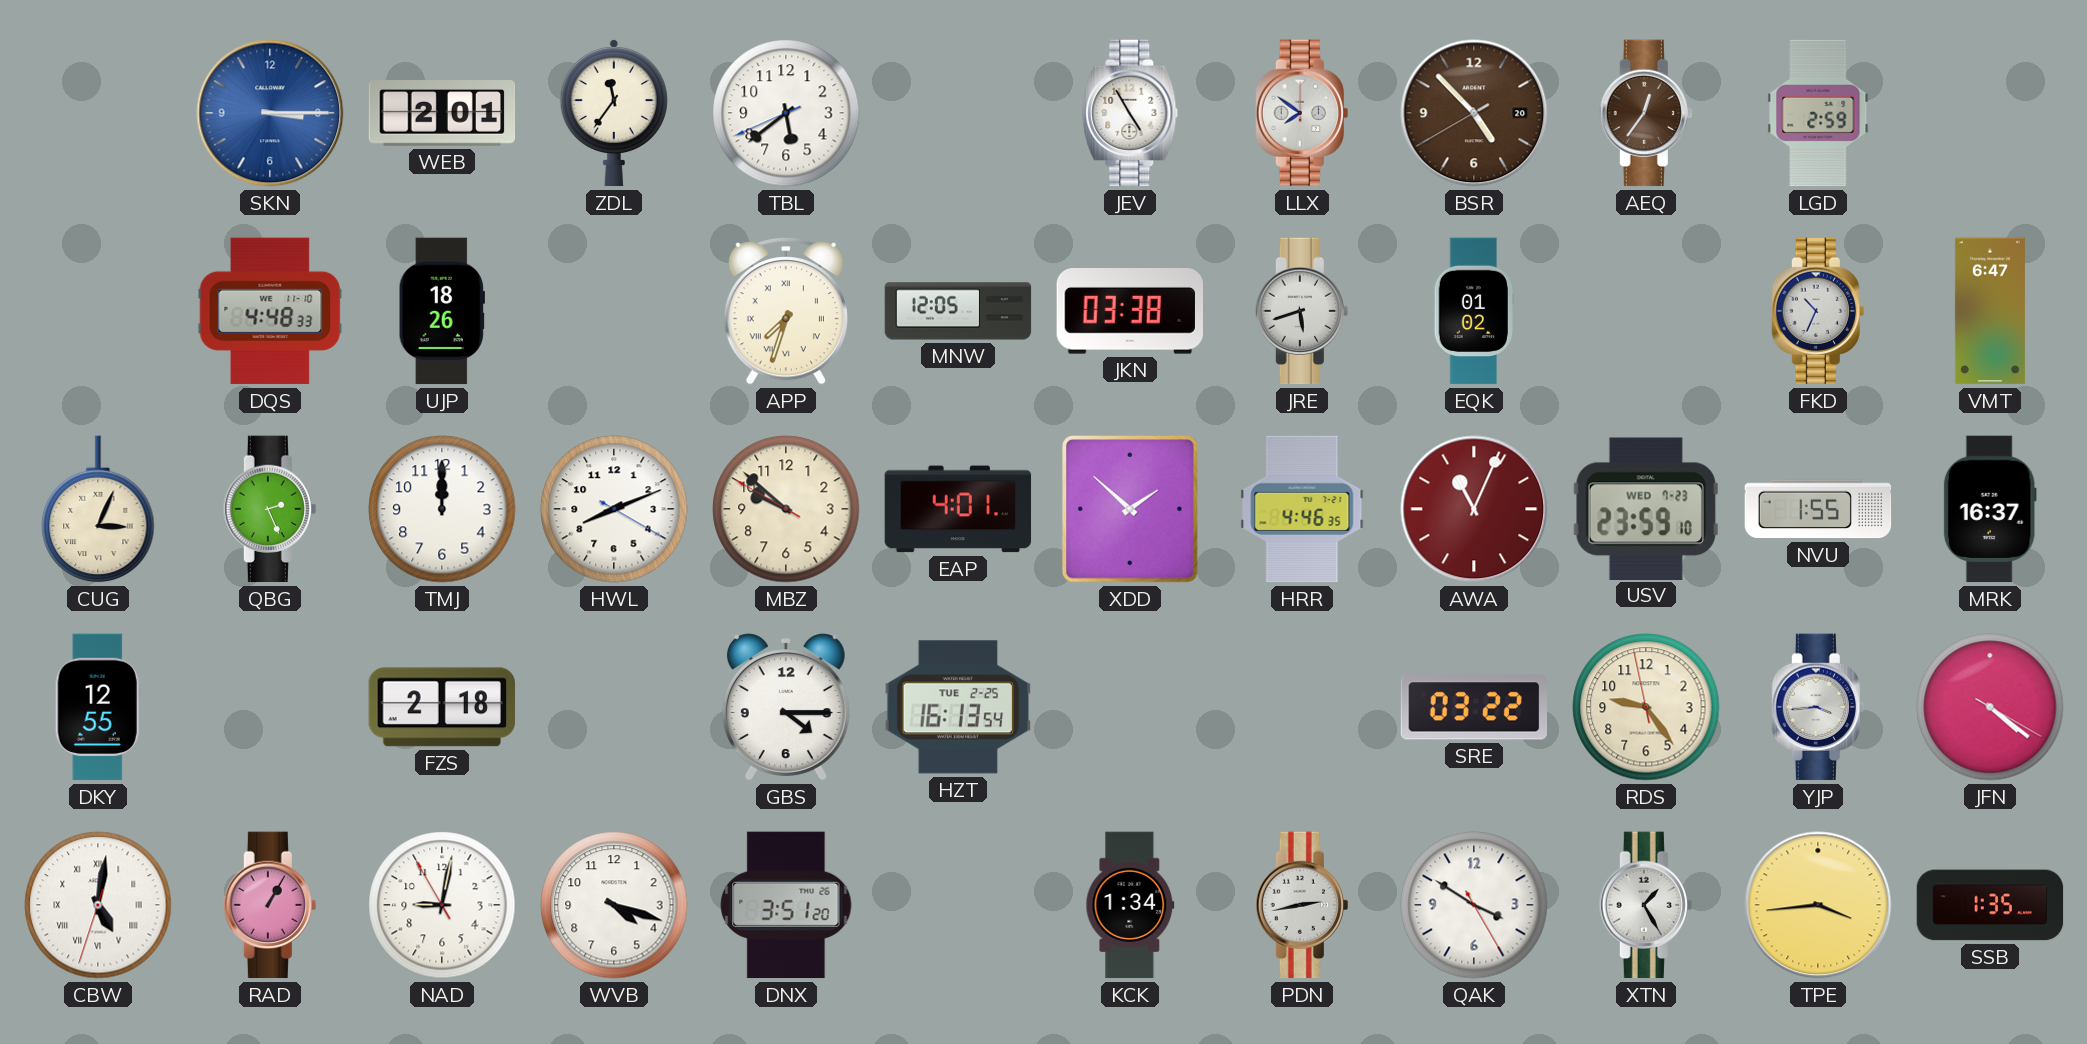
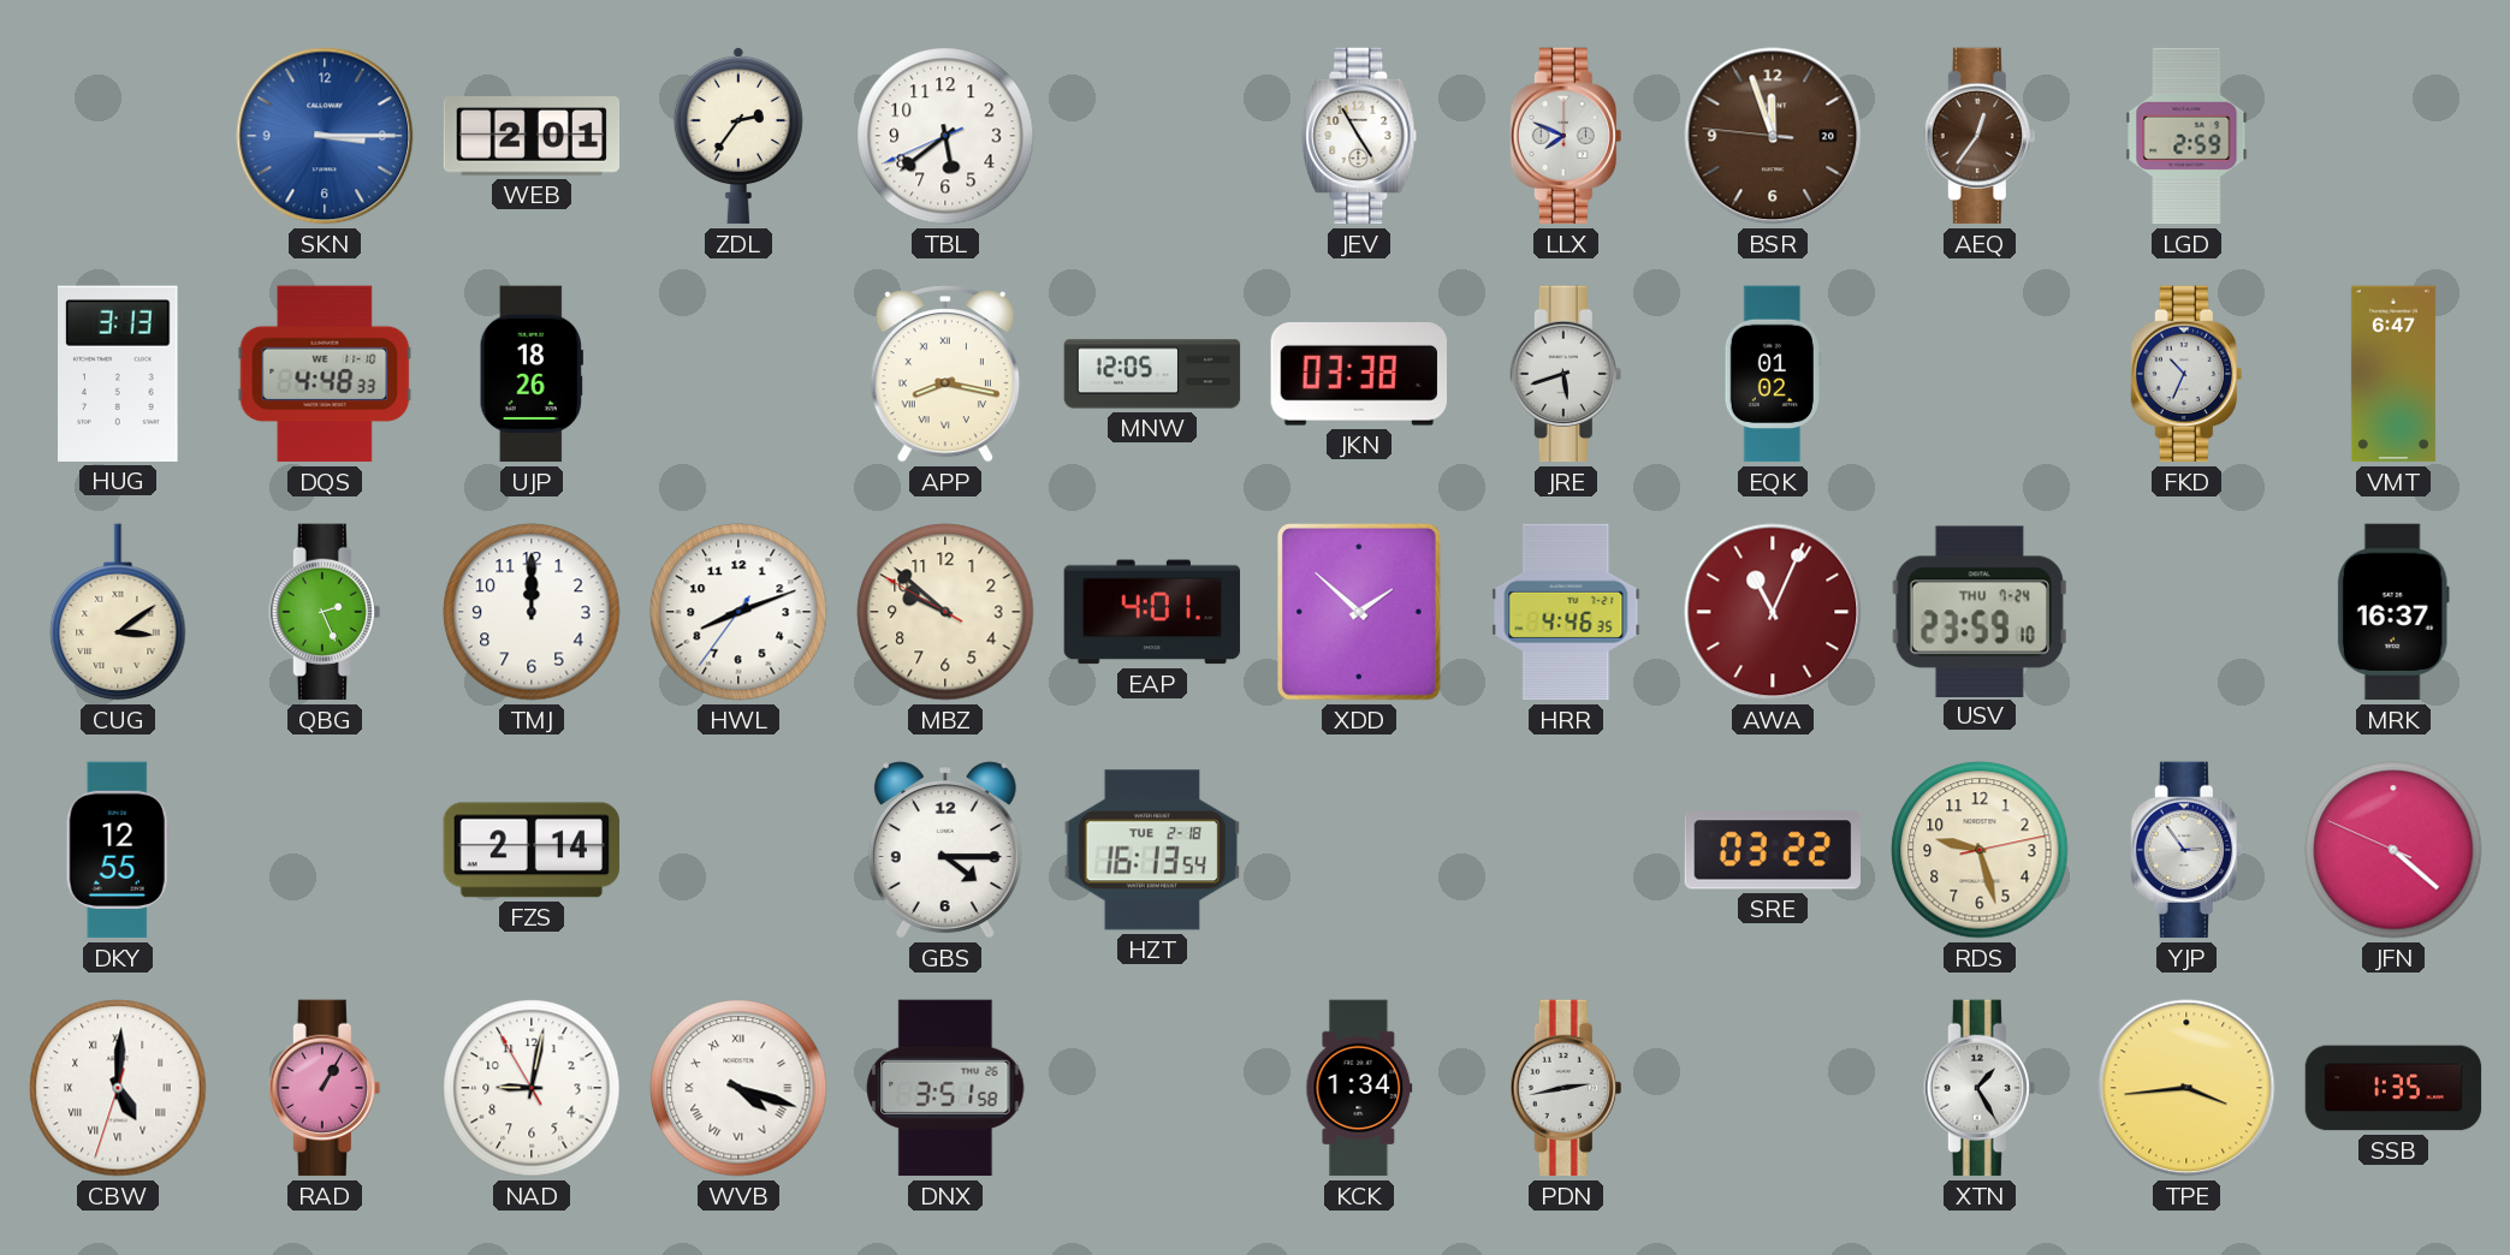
ZDL: 11:36 -> 2:36 (738, 136)
LLX: 7:51 -> 7:49 (1566, 136)
BSR: 4:52 -> 11:56 (1773, 136)
HUG: none -> 3:13 (119, 374)
APP: 7:33 -> 8:17 (945, 374)
CUG: 3:04 -> 3:09 (118, 612)
HWL: 8:11:20 -> 8:11:36 (738, 612)
USV date: WED 7-23 -> THU 7-24 (1980, 611)
NVU: 1:55 -> none (1818, 509)
FZS: 2:18 -> 2:14 (530, 850)
HZT date: TUE 2-25 -> TUE 2-18 (1152, 850)
RDS: 9:23 -> 9:27 (1980, 850)
YJP: 3:44 -> 2:54 (2186, 850)
JFN: 4:21:20 -> 4:21:49 (2393, 850)
CBW: 5:01 -> 5:00 (118, 1088)
WVB numerals: Arabic -> Roman (738, 1088)
DNX: 3:51:20 -> 3:51:58 (945, 1088)
QAK: 3:50 -> none (1474, 905)
